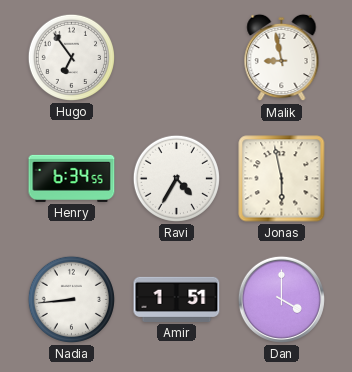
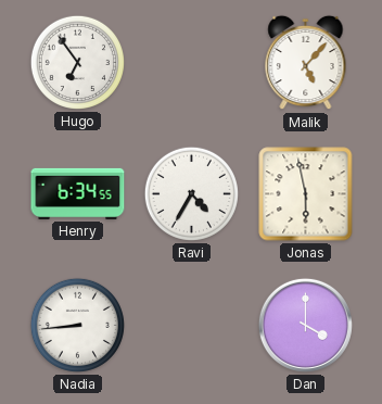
Malik: 8:58 -> 5:07 (306, 63)
Amir: 1:51 -> none (177, 299)
